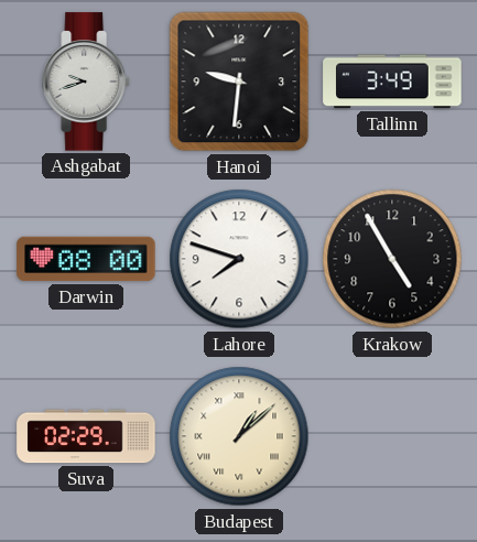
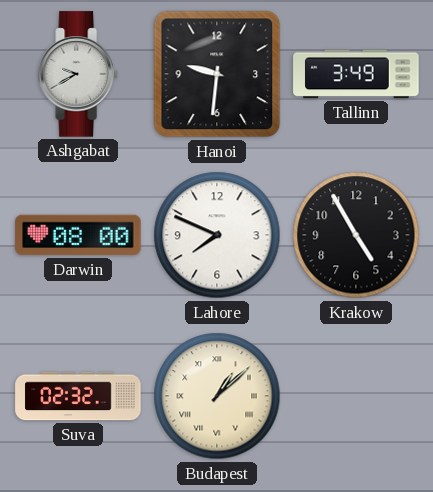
Ashgabat: 9:42 -> 9:40 (79, 74)
Lahore: 7:48 -> 7:49 (217, 235)
Suva: 02:29 -> 02:32 (78, 396)
